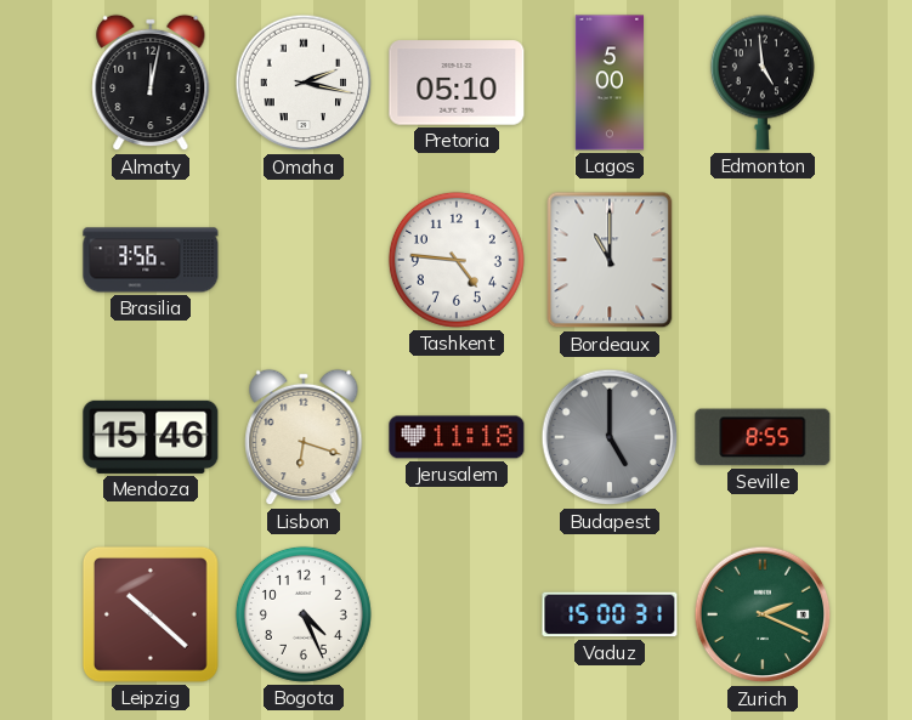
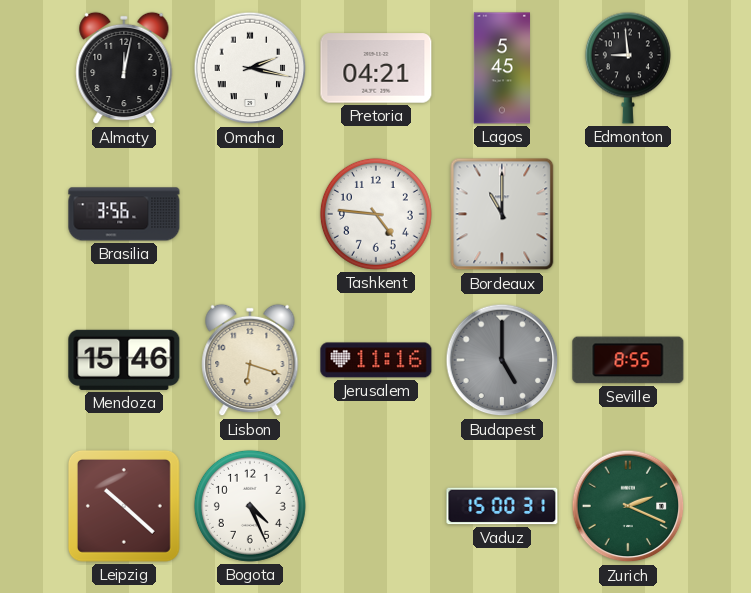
Pretoria: 05:10 -> 04:21 (376, 68)
Lagos: 5:00 -> 5:45 (501, 68)
Edmonton: 4:59 -> 8:59 (628, 68)
Jerusalem: 11:18 -> 11:16 (376, 360)
